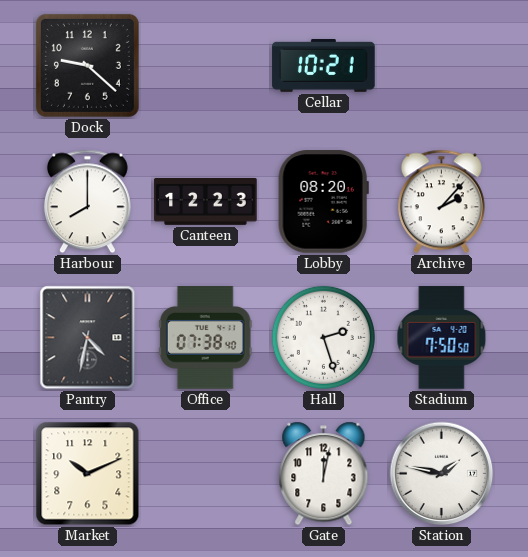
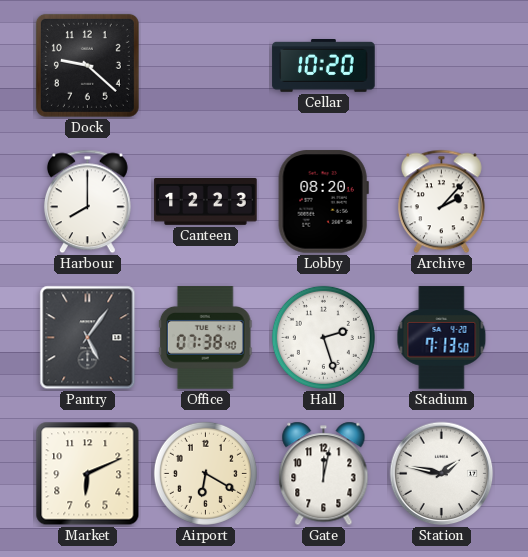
Cellar: 10:21 -> 10:20 (324, 66)
Pantry: 4:32 -> 5:06 (88, 338)
Stadium: 7:50 -> 7:13 (442, 338)
Market: 10:11 -> 6:11 (88, 474)
Airport: none -> 6:20 (205, 473)
